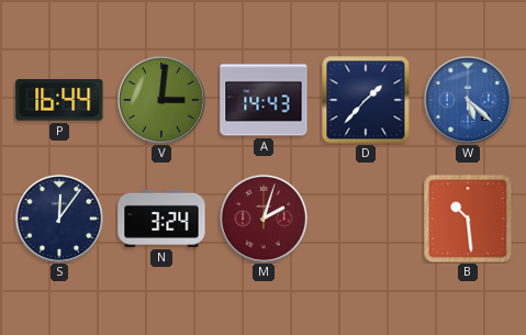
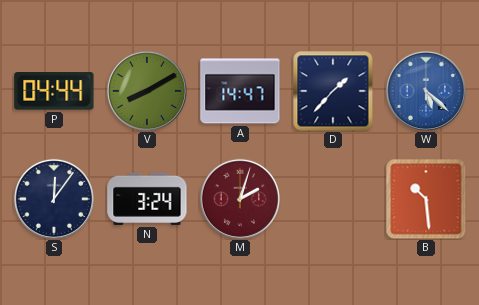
P: 16:44 -> 04:44 (54, 91)
V: 3:01 -> 8:10 (147, 91)
A: 14:43 -> 14:47 (240, 91)
